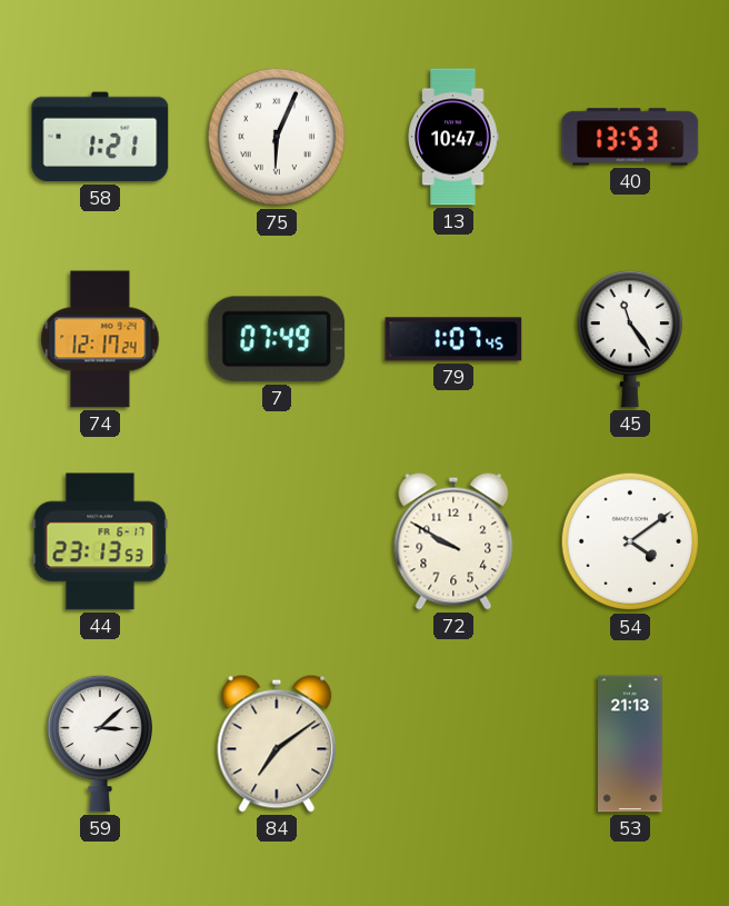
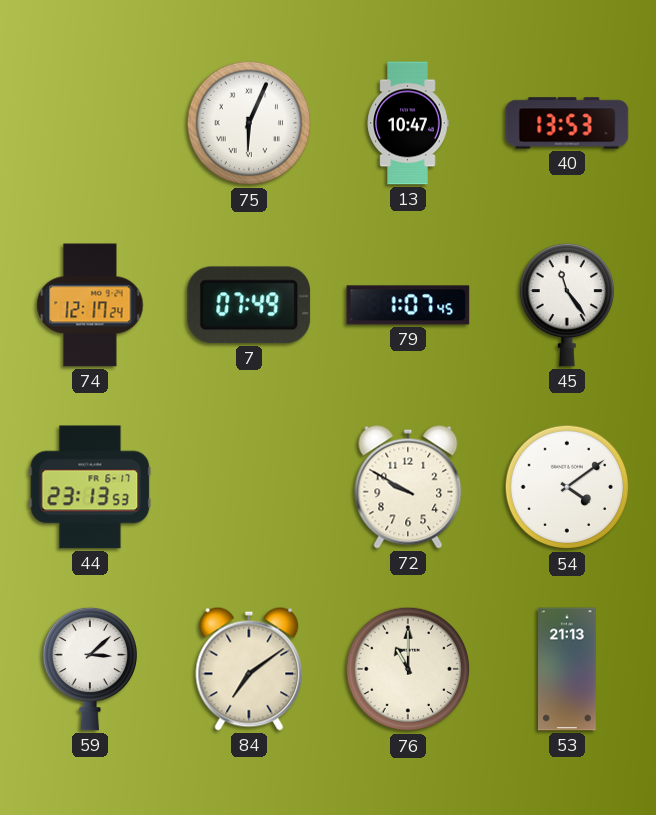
58: 1:21 -> none (100, 137)
76: none -> 11:00 (408, 669)
